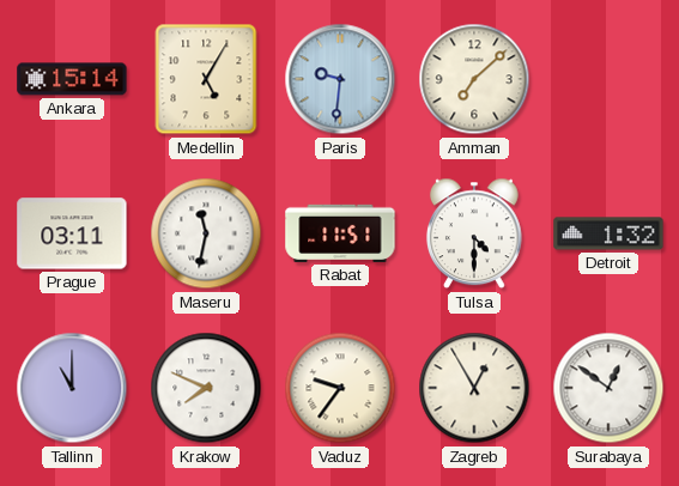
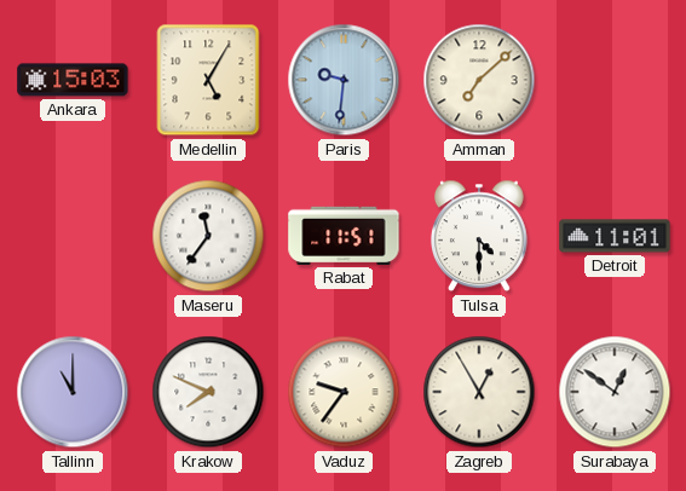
Ankara: 15:14 -> 15:03 (73, 80)
Prague: 03:11 -> none (72, 233)
Maseru: 11:32 -> 11:36 (208, 236)
Detroit: 1:32 -> 11:01 (615, 236)
